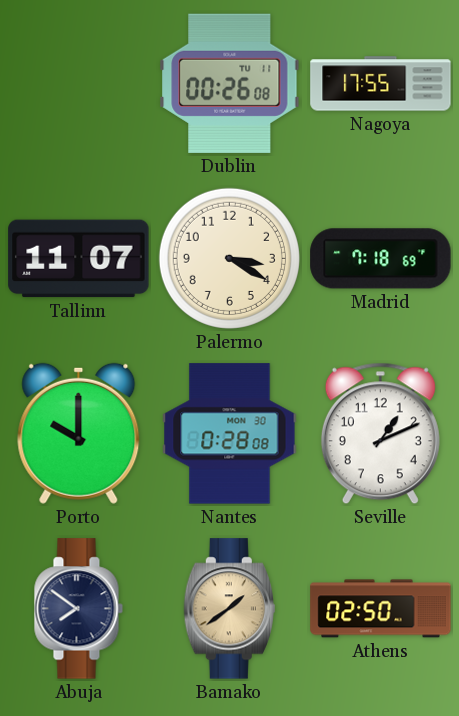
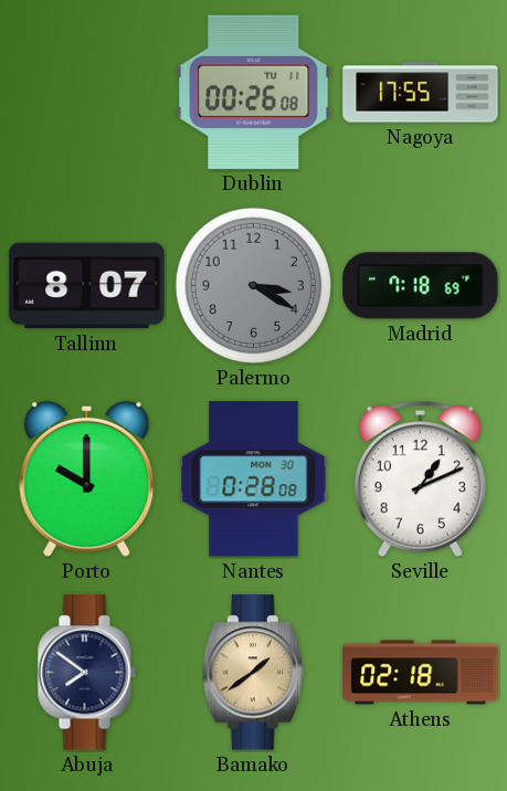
Tallinn: 11:07 -> 8:07 (87, 286)
Palermo dial: cream -> grey (253, 285)
Athens: 02:50 -> 02:18 (421, 673)
